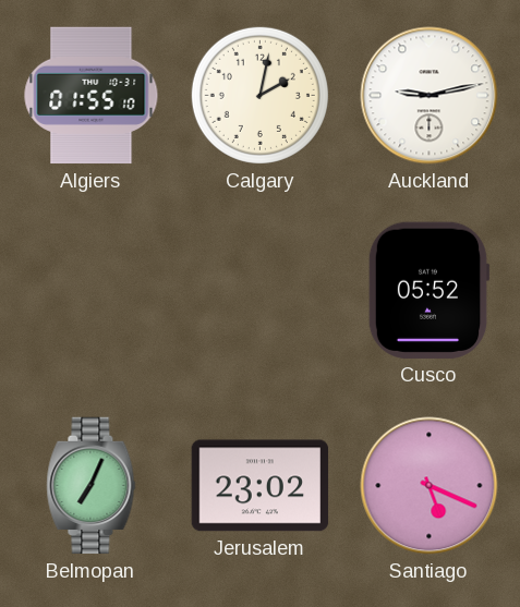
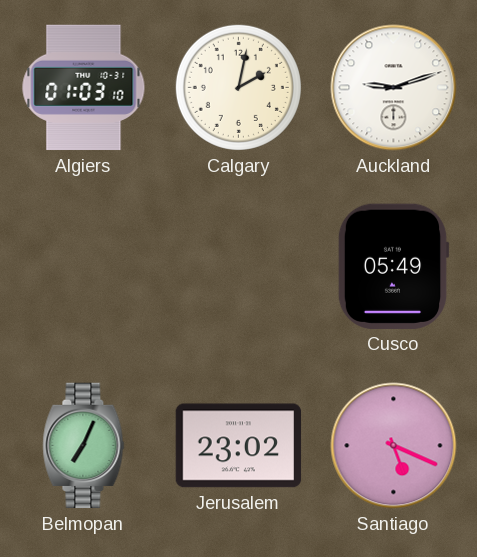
Algiers: 01:55 -> 01:03 (84, 88)
Auckland: 9:13 -> 9:12 (394, 88)
Cusco: 05:52 -> 05:49 (393, 266)
